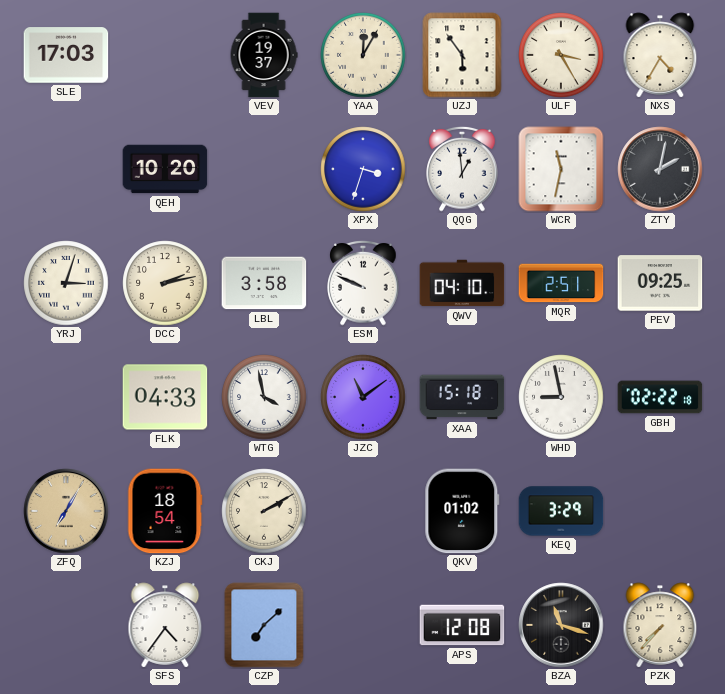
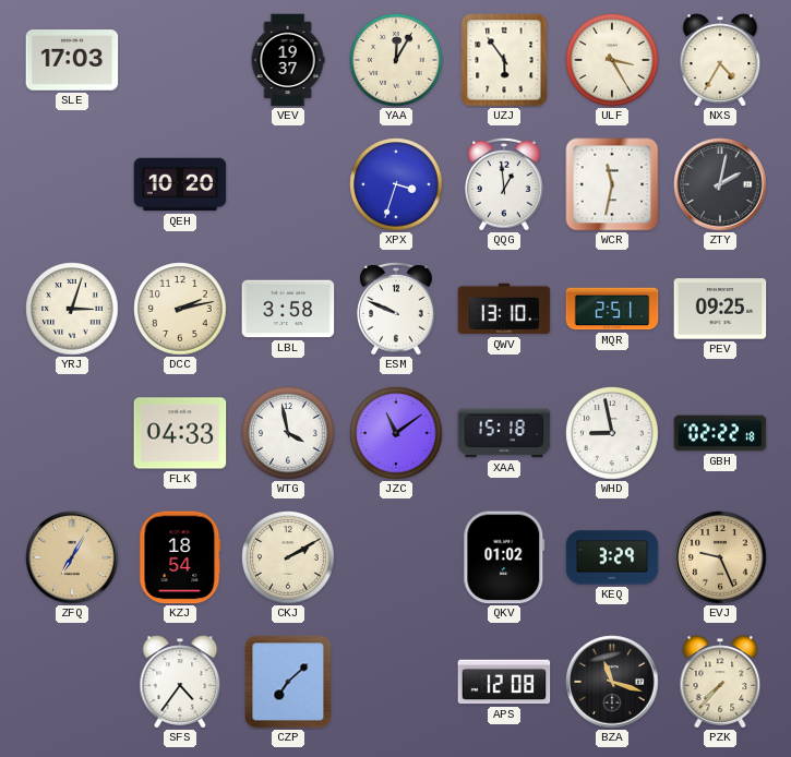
QWV: 04:10 -> 13:10 (504, 309)
EVJ: none -> 9:26 (720, 557)
